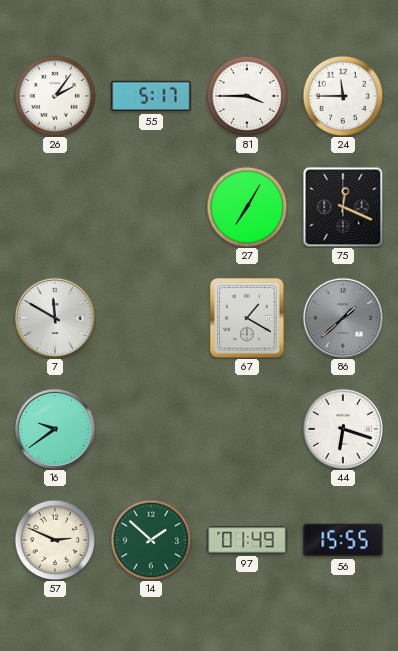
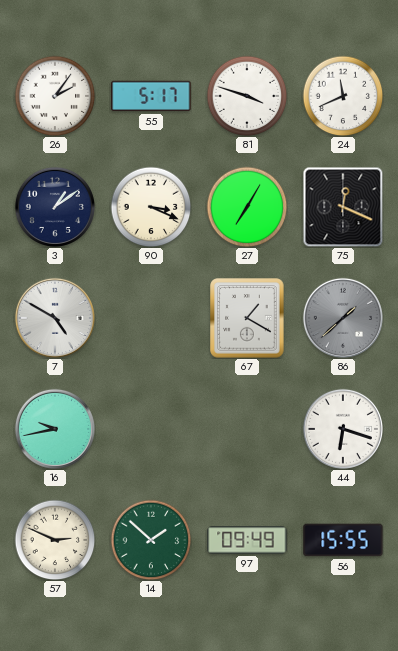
81: 3:45 -> 3:48 (247, 96)
24: 11:45 -> 11:41 (343, 96)
3: none -> 1:09 (55, 207)
90: none -> 3:19 (151, 207)
7: 11:50 -> 4:50 (55, 318)
16: 9:39 -> 9:43 (55, 429)
97: 01:49 -> 09:49 (247, 540)
